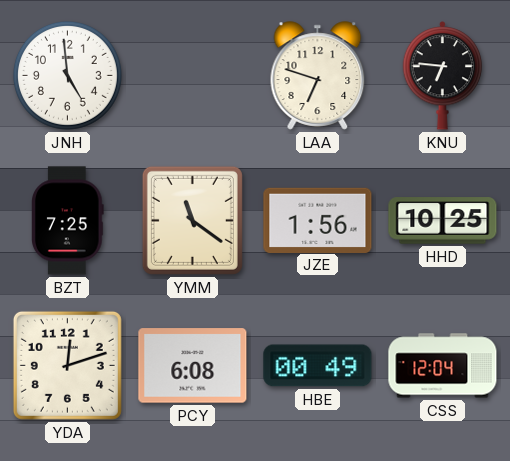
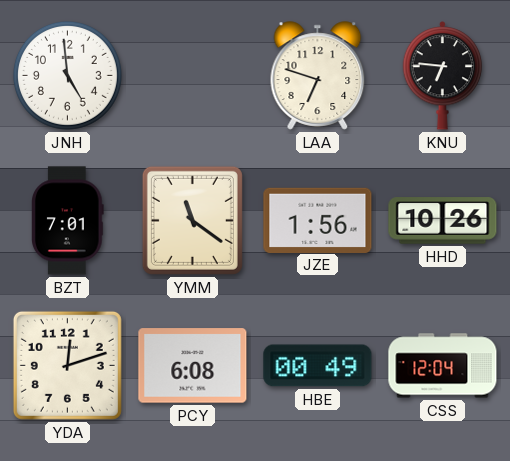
BZT: 7:25 -> 7:01 (68, 221)
HHD: 10:25 -> 10:26 (443, 221)
